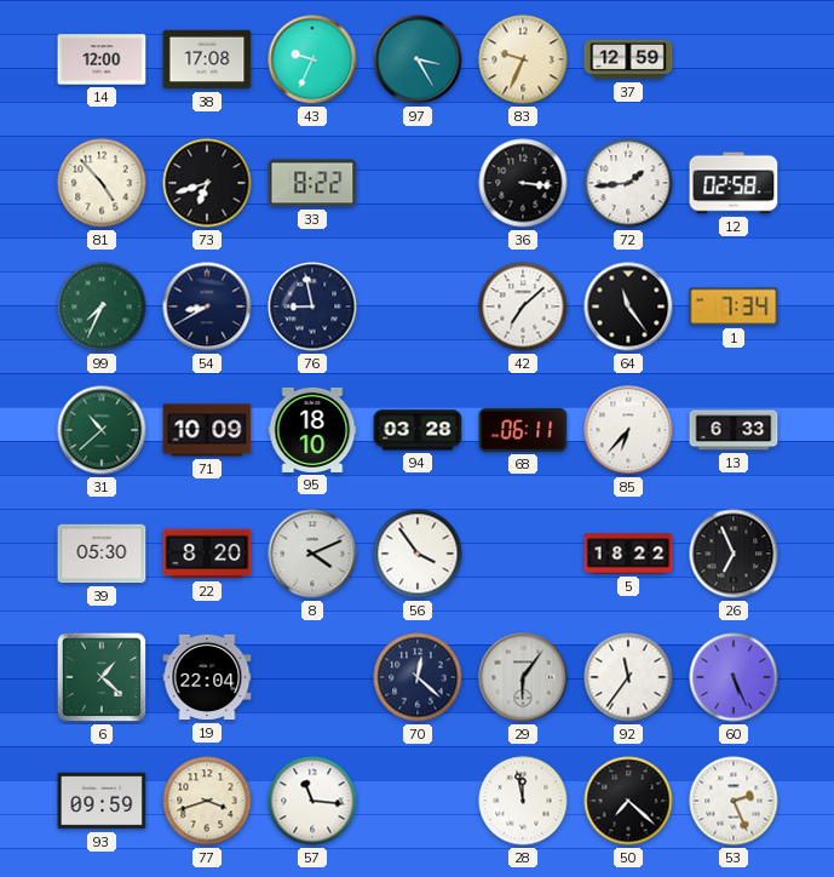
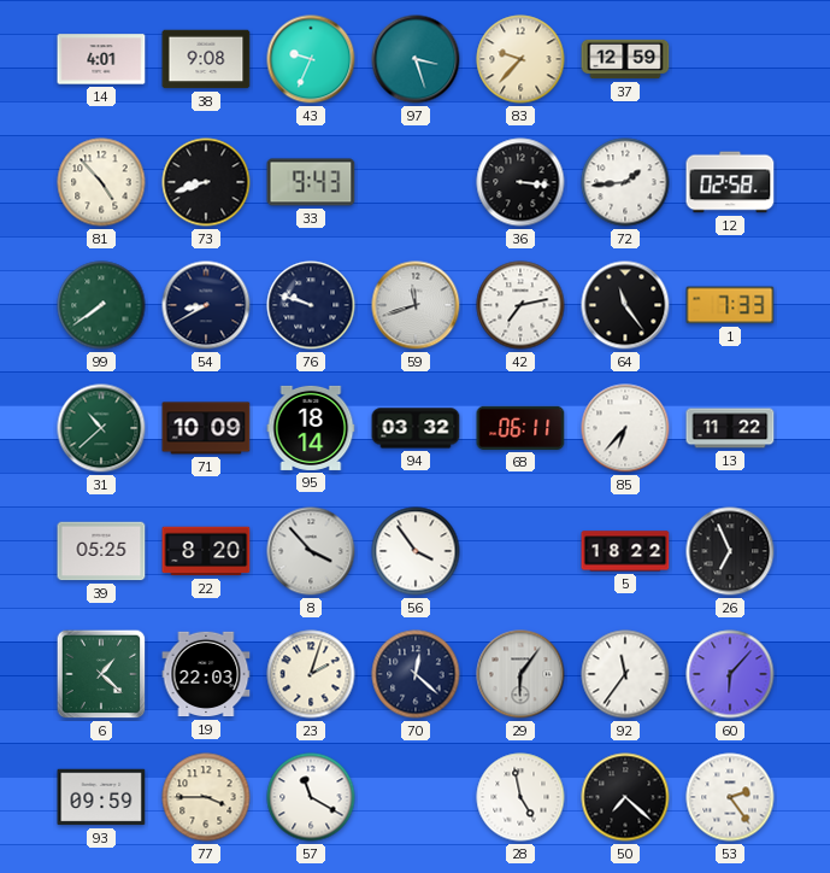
14: 12:00 -> 4:01 (101, 59)
38: 17:08 -> 9:08 (206, 59)
97: 3:25 -> 3:27 (416, 59)
83: 9:34 -> 9:37 (520, 59)
73: 6:42 -> 8:42 (206, 182)
33: 8:22 -> 9:43 (311, 182)
99: 7:34 -> 7:39 (101, 305)
76: 8:58 -> 9:48 (311, 305)
59: none -> 11:42 (416, 305)
42: 7:08 -> 7:13 (520, 305)
1: 7:34 -> 7:33 (730, 305)
95: 18:10 -> 18:14 (311, 428)
94: 03:28 -> 03:32 (416, 428)
13: 6:33 -> 11:22 (730, 428)
39: 05:30 -> 05:25 (101, 551)
8: 4:11 -> 3:53 (311, 551)
19: 22:04 -> 22:03 (206, 674)
23: none -> 2:03 (311, 674)
60: 5:26 -> 6:07 (730, 674)
77: 3:42 -> 3:45 (206, 797)
57: 11:16 -> 11:20 (311, 797)
28: 11:58 -> 4:58 (520, 797)
53: 2:26 -> 2:24 (730, 797)
